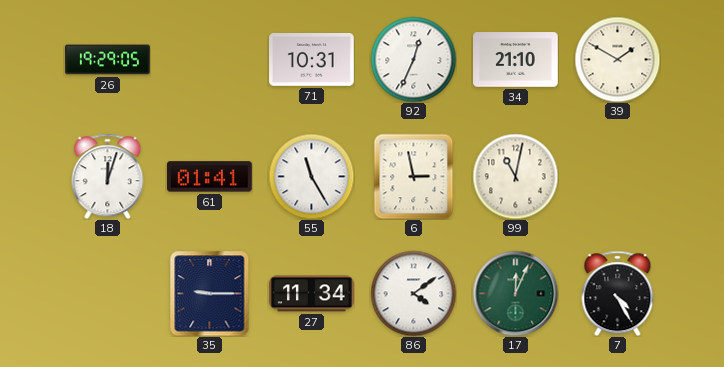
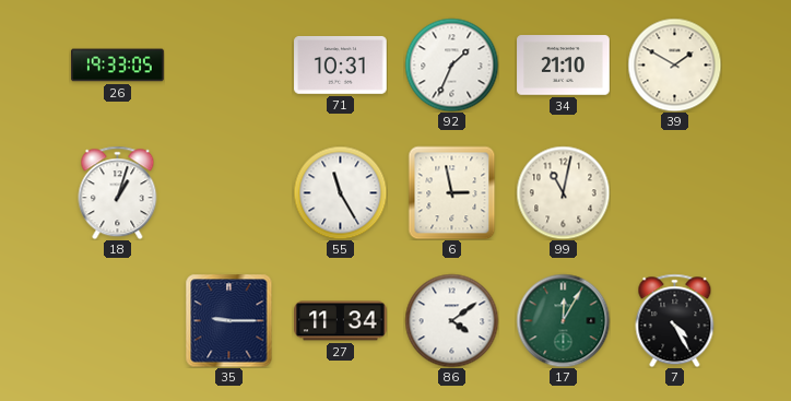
26: 19:29 -> 19:33 (118, 66)
92: 12:34 -> 1:34 (451, 64)
18: 12:03 -> 1:03 (118, 192)
61: 01:41 -> none (210, 177)
17: 12:04 -> 12:05 (563, 320)
